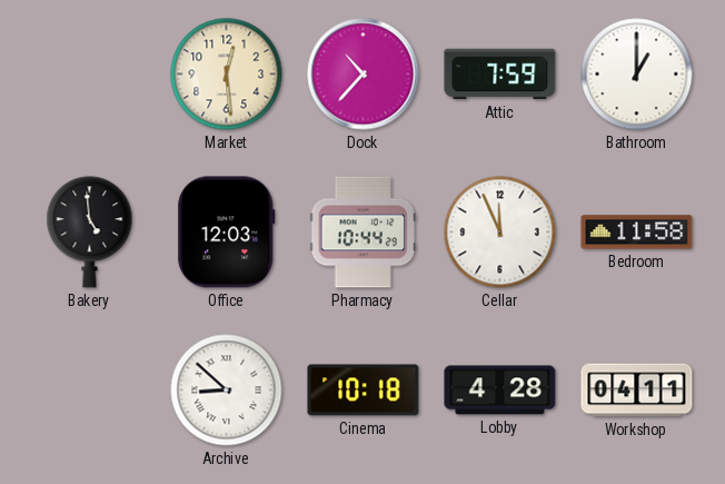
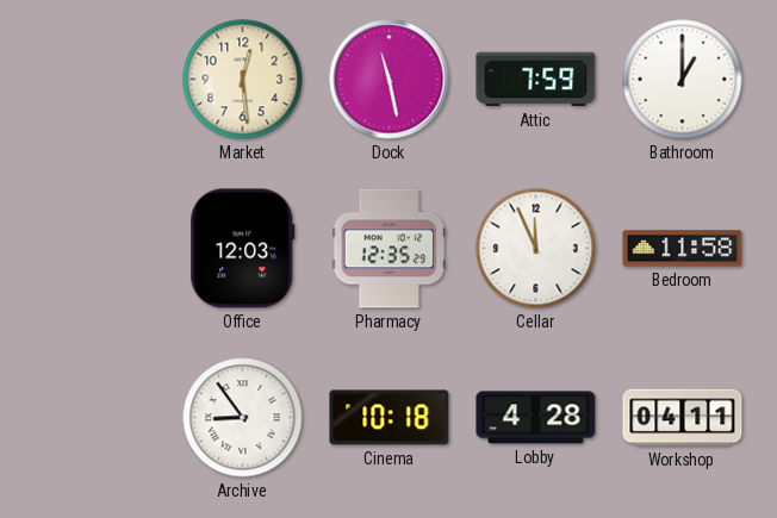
Dock: 10:37 -> 11:28 (390, 80)
Bakery: 4:59 -> none (90, 233)
Pharmacy: 10:44 -> 12:35 (388, 249)
Archive: 8:52 -> 8:54 (243, 418)
